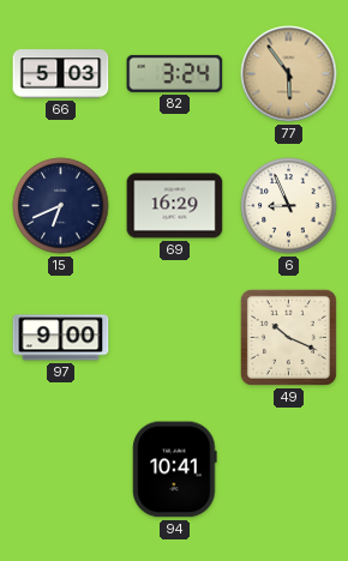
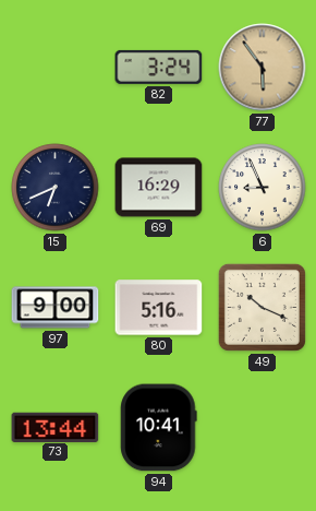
66: 5:03 -> none (61, 74)
80: none -> 5:16 (159, 308)
73: none -> 13:44 (56, 427)
